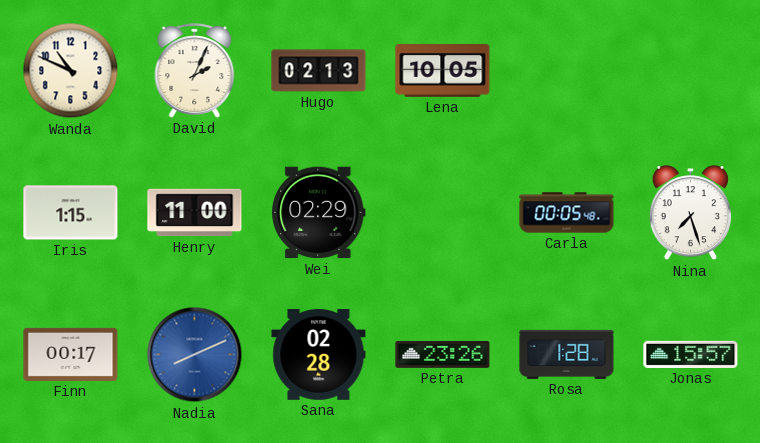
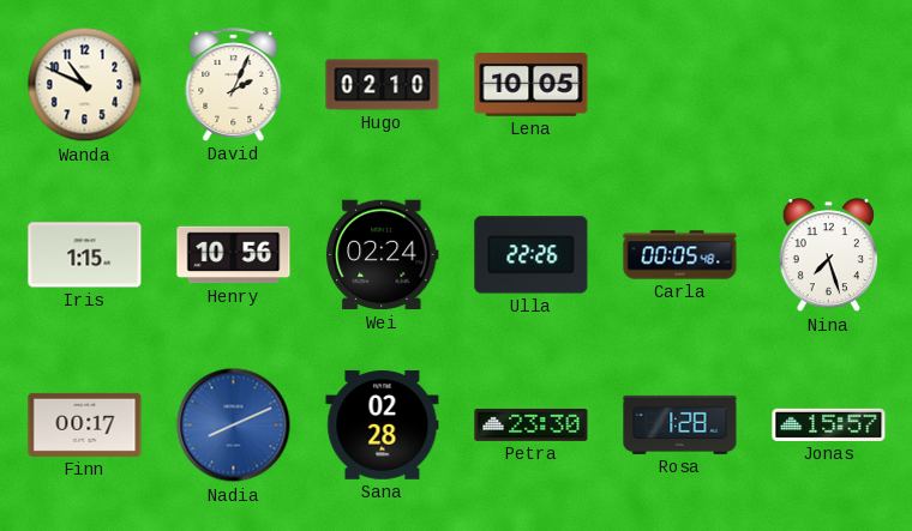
Hugo: 02:13 -> 02:10 (383, 85)
Henry: 11:00 -> 10:56 (234, 255)
Wei: 02:29 -> 02:24 (383, 255)
Ulla: none -> 22:26 (532, 255)
Petra: 23:26 -> 23:30 (532, 424)
